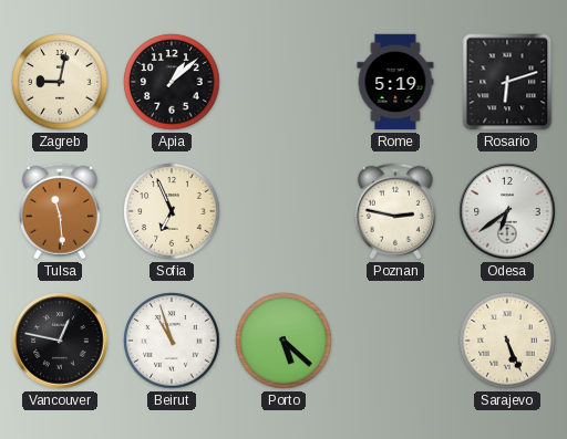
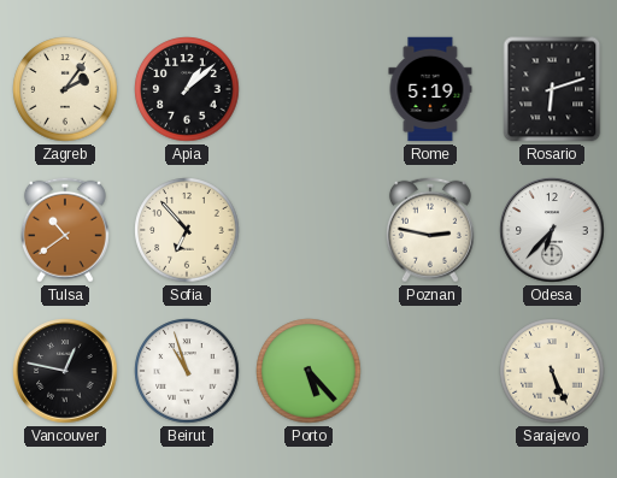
Zagreb: 9:02 -> 2:06 (65, 89)
Tulsa: 11:29 -> 10:39 (65, 230)
Sofia: 6:56 -> 6:53 (187, 230)
Odesa: 6:39 -> 6:37 (552, 230)
Porto: 5:22 -> 5:23 (308, 371)
